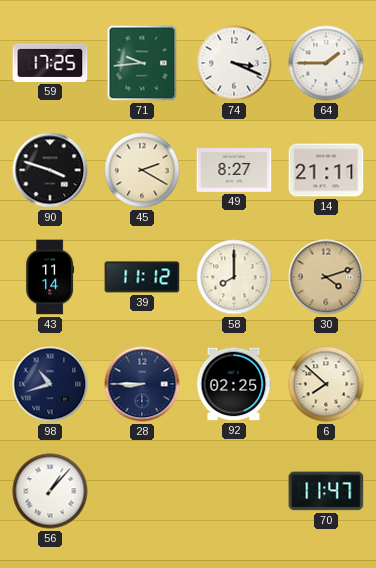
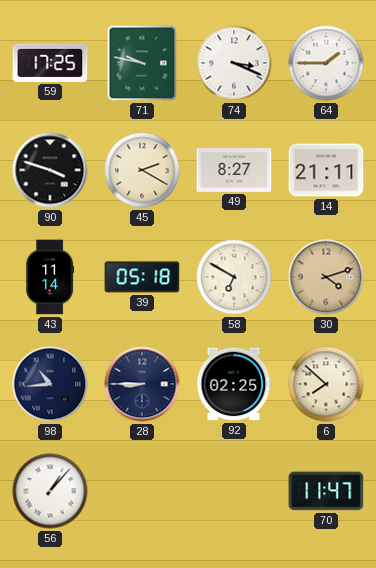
71: 9:44 -> 9:47 (142, 63)
39: 11:12 -> 05:18 (142, 277)
58: 8:00 -> 6:50 (234, 277)
98: 10:42 -> 10:44 (50, 384)
